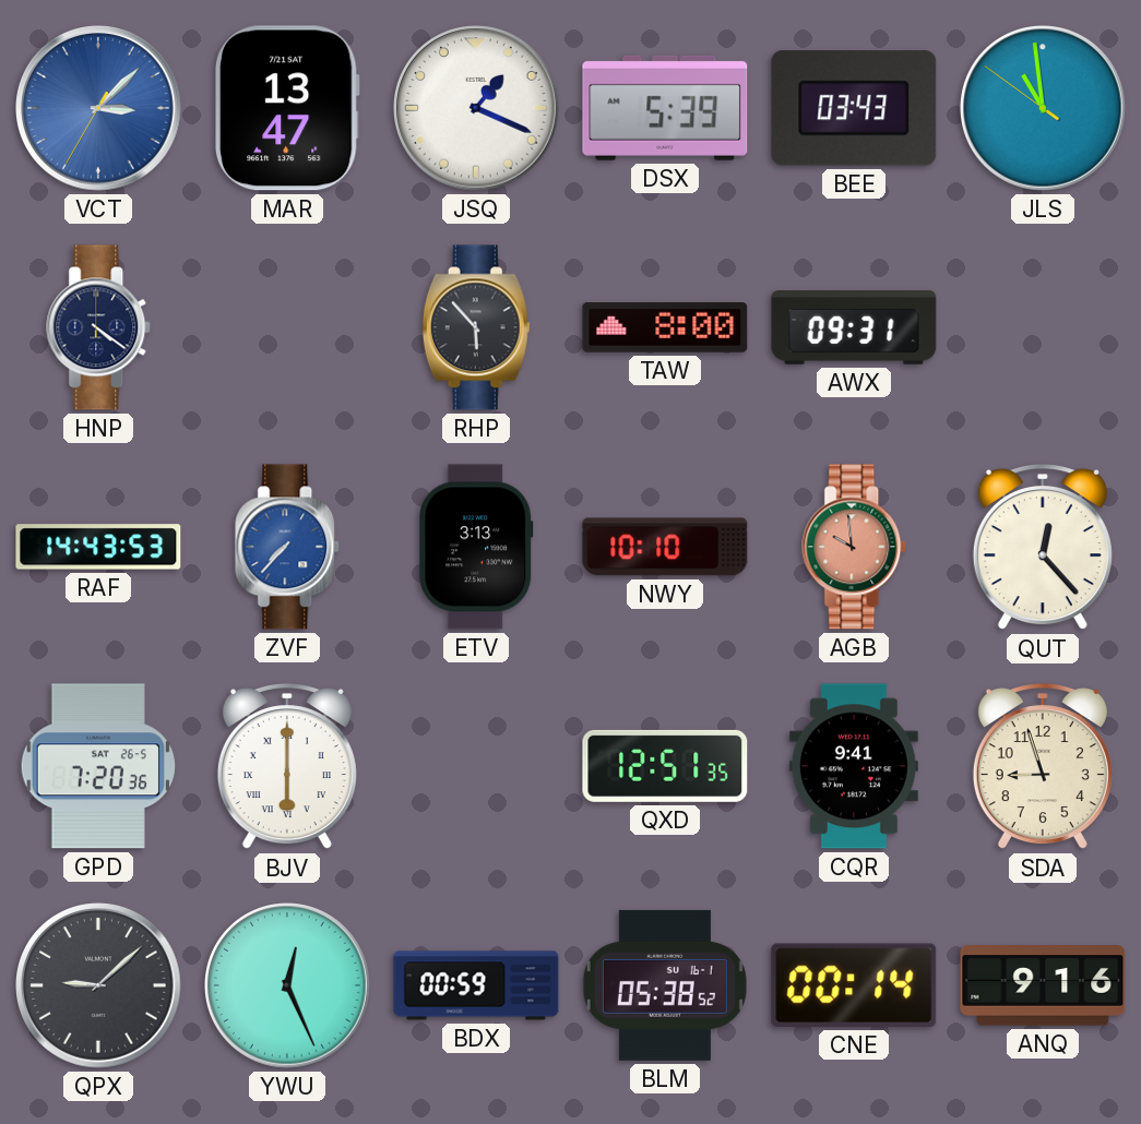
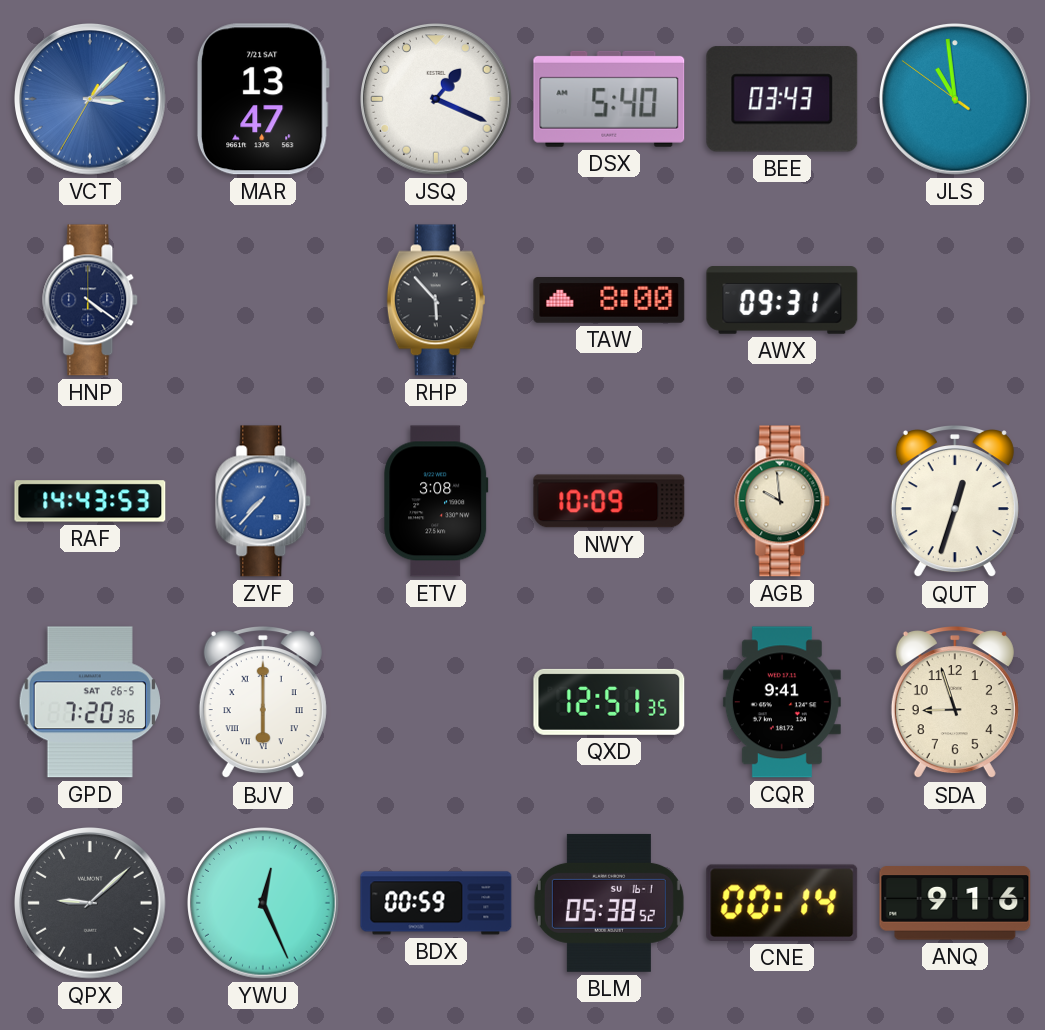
DSX: 5:39 -> 5:40 (609, 99)
ETV: 3:13 -> 3:08 (436, 501)
NWY: 10:10 -> 10:09 (609, 501)
AGB dial: salmon -> cream (783, 501)
QUT: 12:23 -> 12:33 (955, 502)
